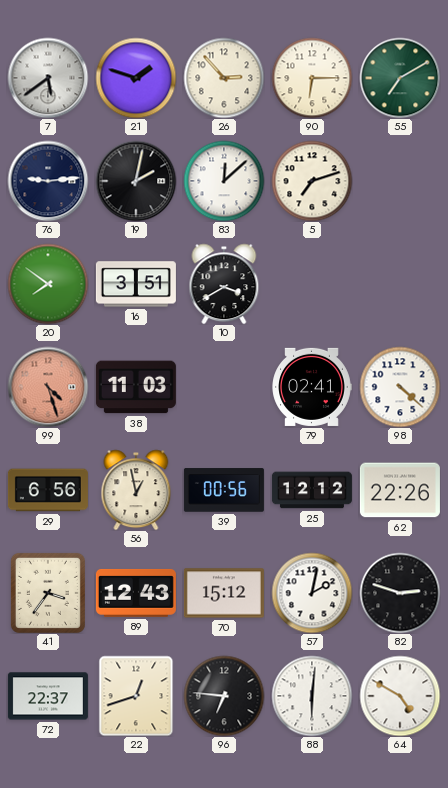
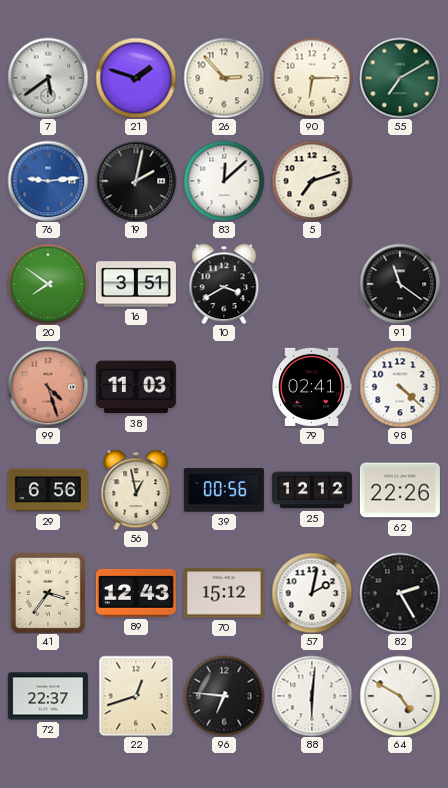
76 dial: navy -> blue (48, 181)
91: none -> 11:21 (400, 284)
82: 2:48 -> 2:25 (400, 593)
